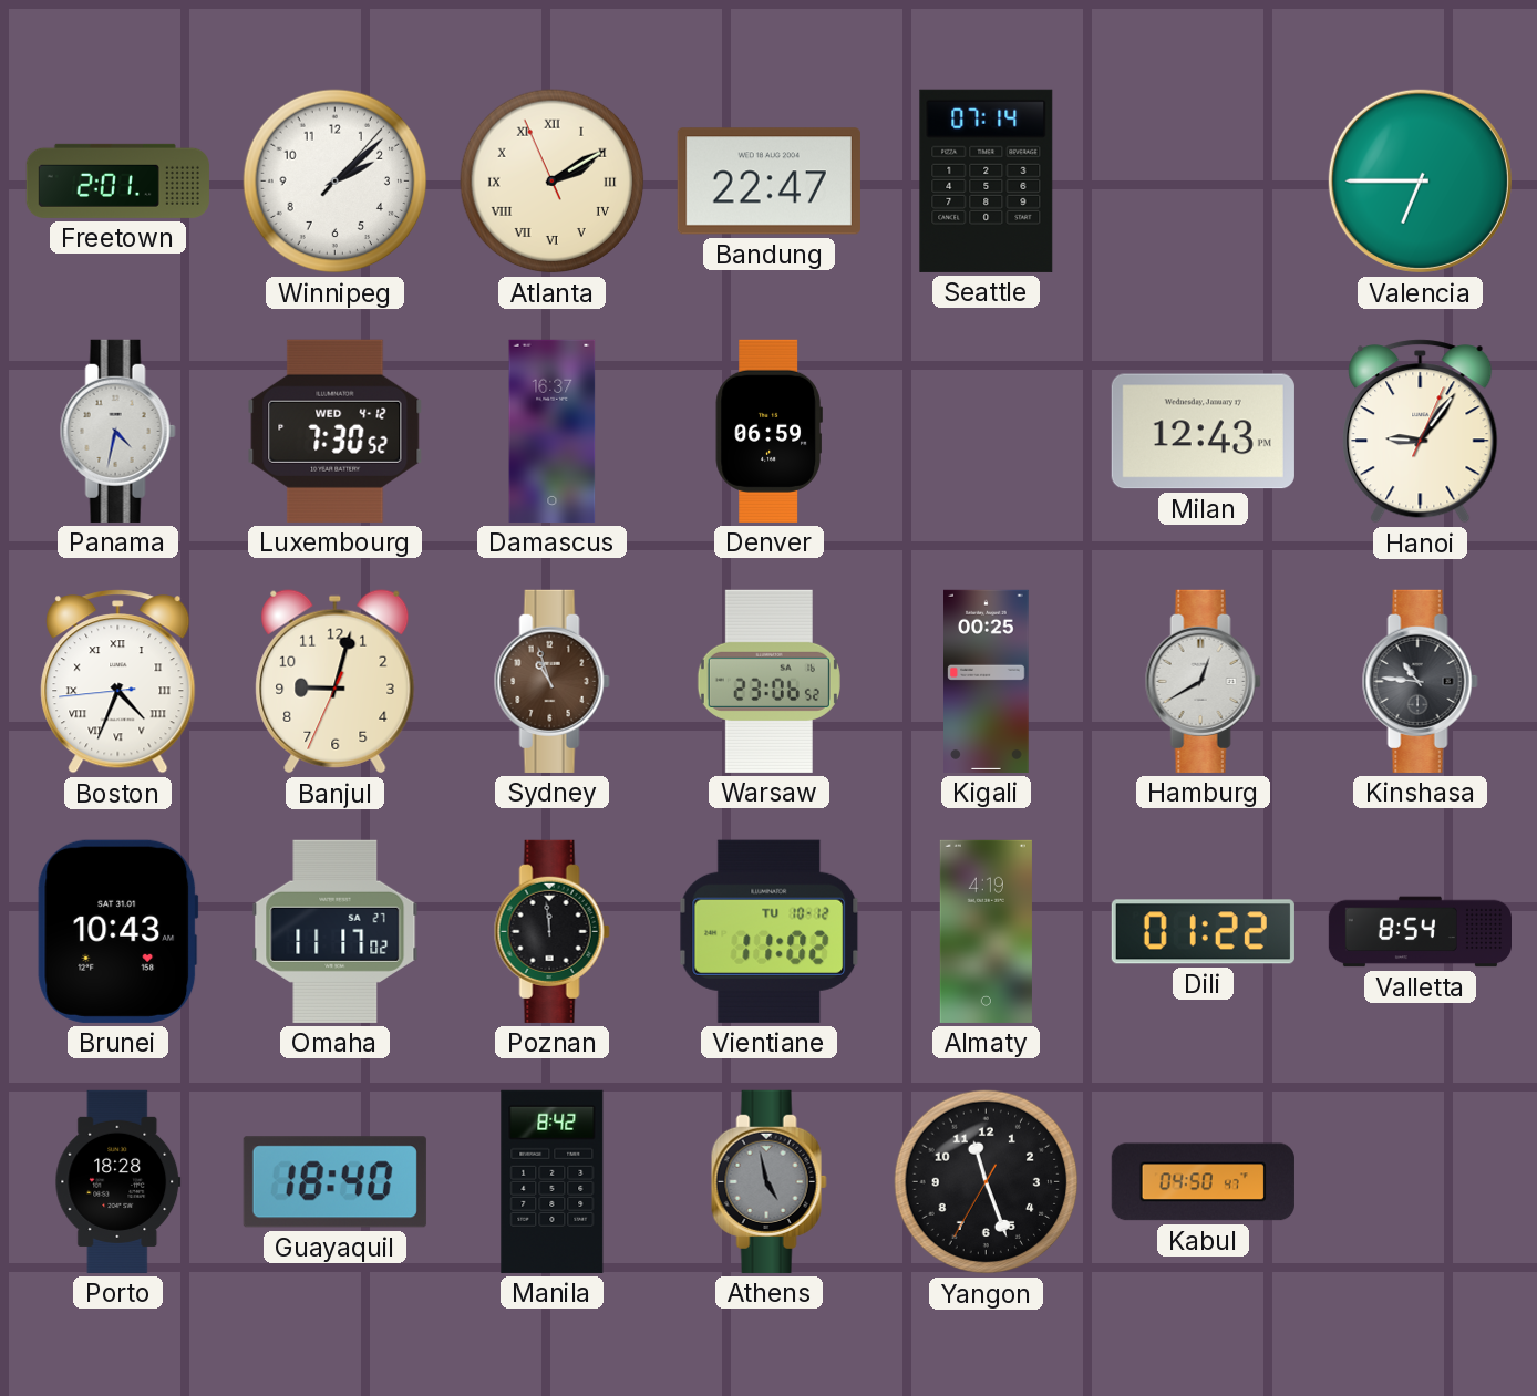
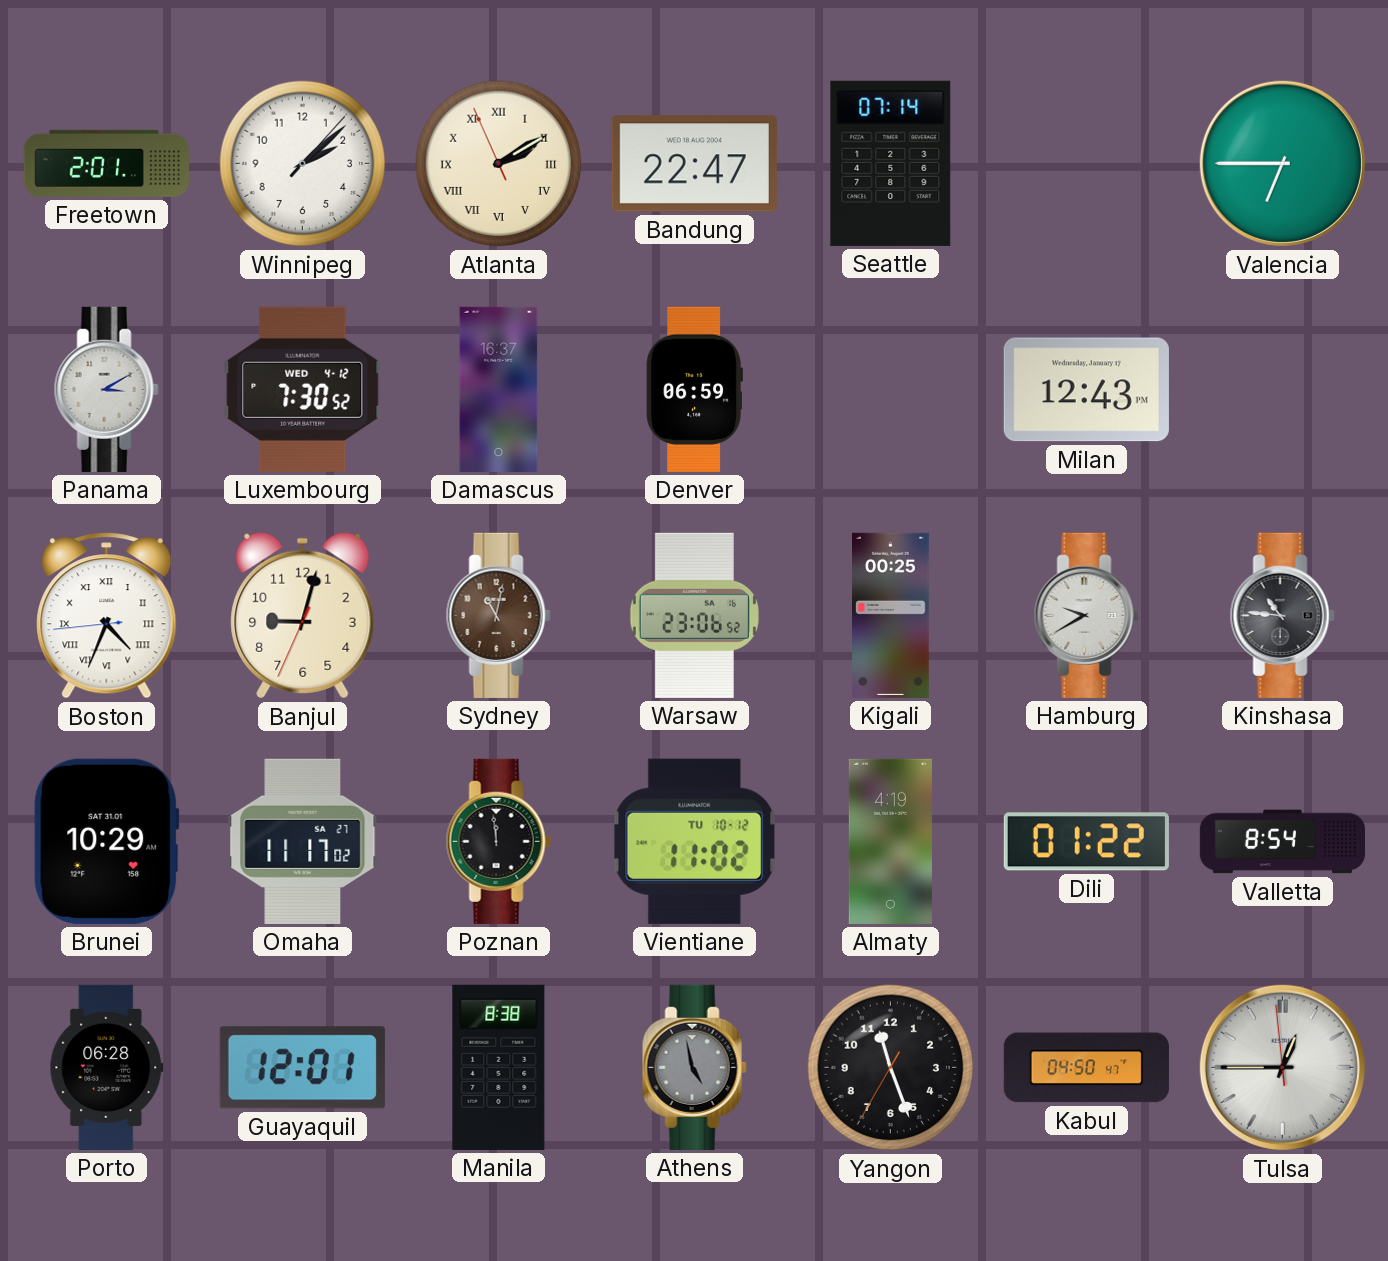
Panama: 4:32 -> 3:10 (106, 389)
Hanoi: 9:06 -> none (1421, 432)
Sydney: 10:57 -> 11:02 (498, 615)
Hamburg: 12:40 -> 9:40 (1086, 615)
Brunei: 10:43 -> 10:29 (107, 841)
Porto: 18:28 -> 06:28 (107, 1067)
Guayaquil: 18:40 -> 12:01 (302, 1068)
Manila: 8:42 -> 8:38 (499, 1067)
Tulsa: none -> 12:44 (1282, 1067)
